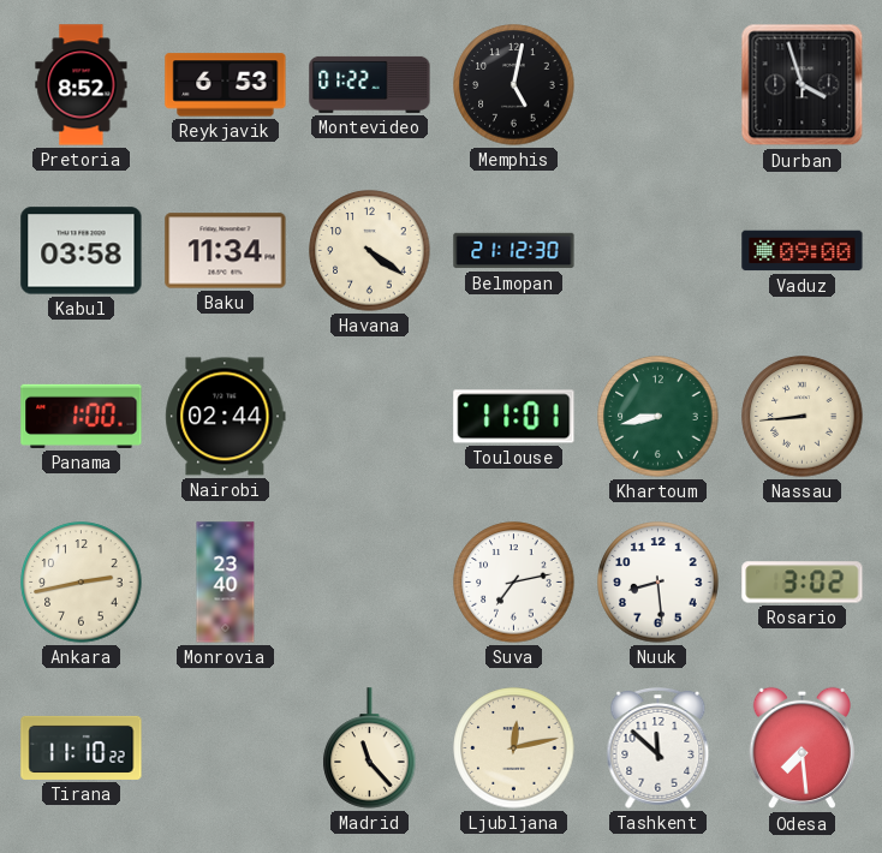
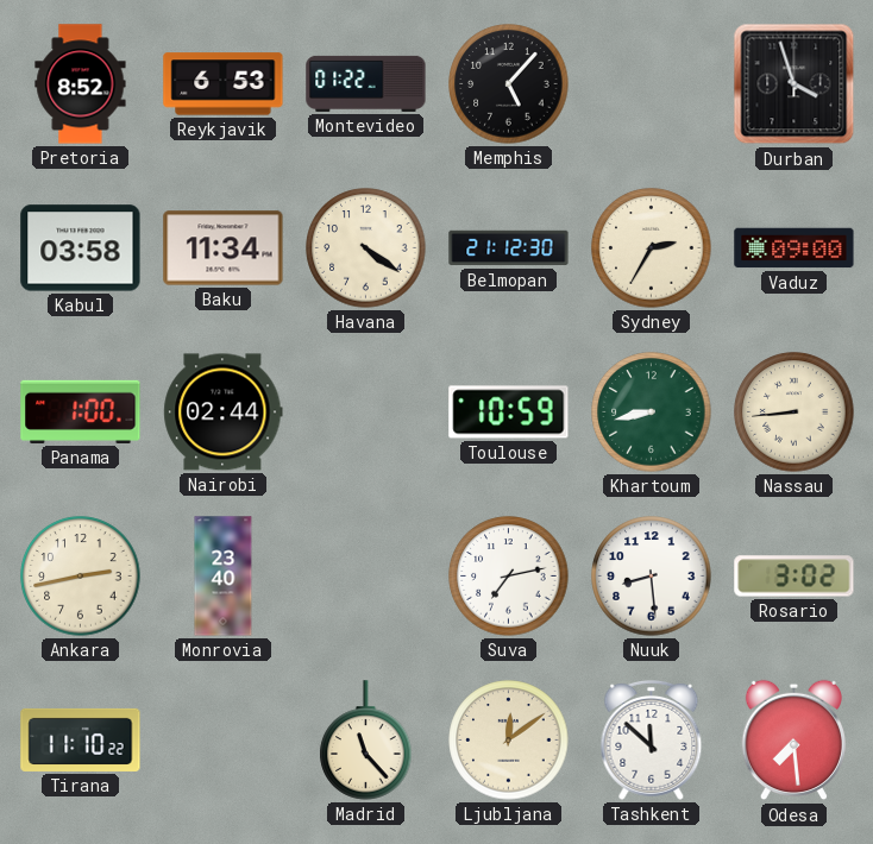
Memphis: 5:02 -> 5:07 (509, 84)
Sydney: none -> 2:35 (652, 248)
Toulouse: 11:01 -> 10:59 (509, 412)
Ljubljana: 12:13 -> 12:09 (509, 741)
